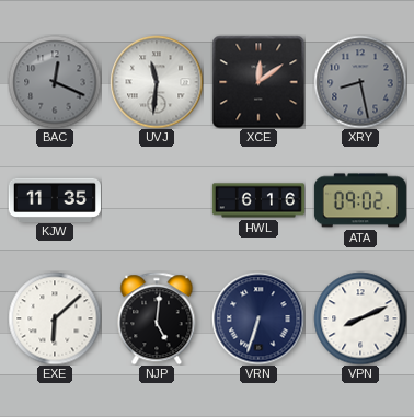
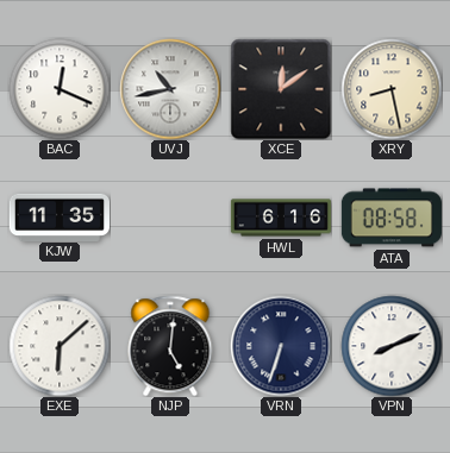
BAC dial: grey -> white (60, 89)
UVJ: 11:31 -> 10:43 (170, 89)
XRY dial: grey -> cream (392, 89)
ATA: 09:02 -> 08:58 (392, 218)
